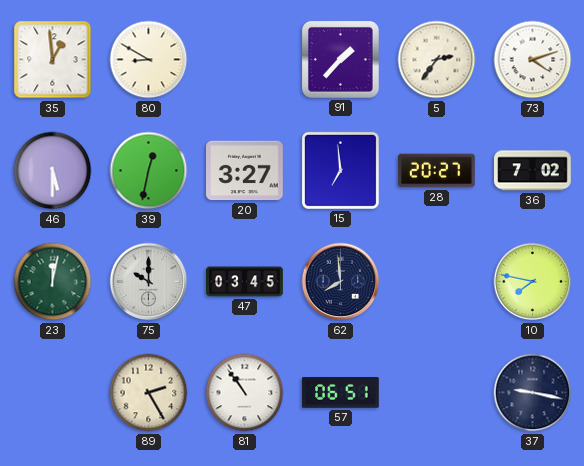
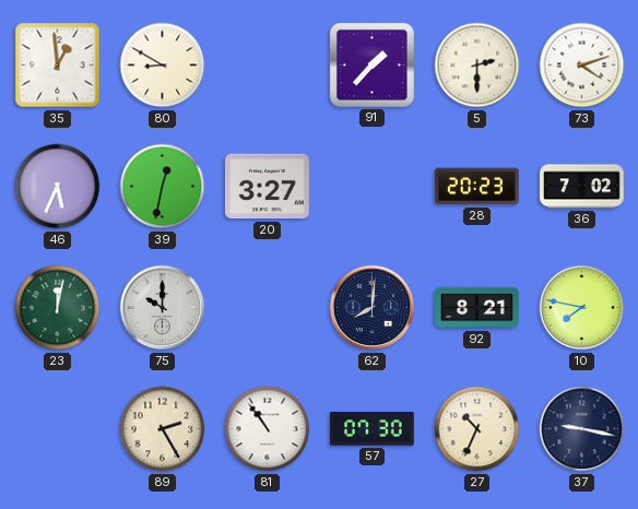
5: 2:36 -> 2:30 (477, 66)
46: 5:30 -> 5:34 (58, 187)
15: 6:59 -> none (340, 170)
28: 20:27 -> 20:23 (477, 187)
47: 03:45 -> none (245, 282)
62: 7:59 -> 8:01 (373, 308)
92: none -> 8:21 (477, 308)
57: 06:51 -> 07:30 (373, 429)
27: none -> 10:34 (477, 429)
